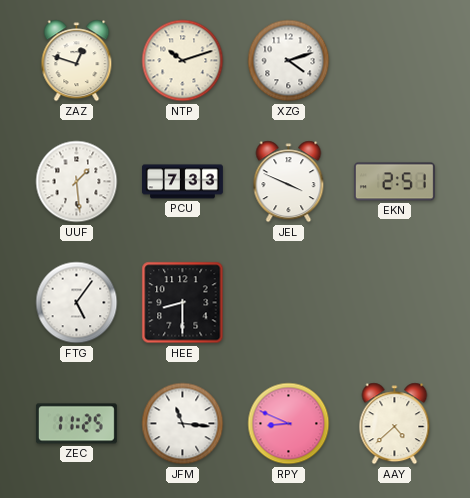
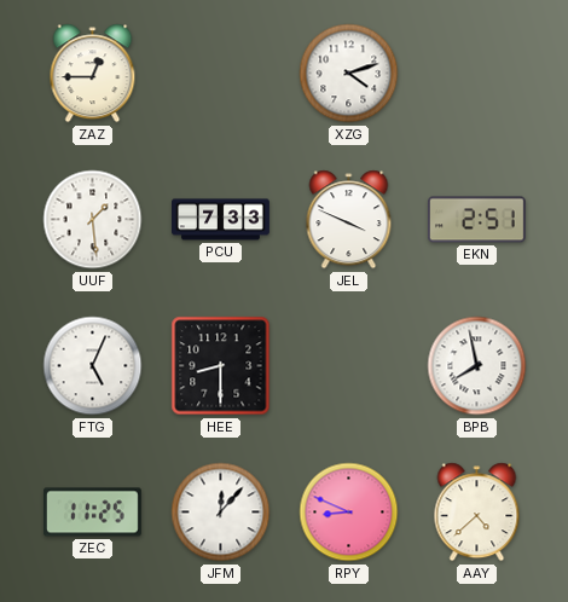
ZAZ: 12:48 -> 12:45 (93, 74)
NTP: 10:12 -> none (183, 61)
FTG: 5:06 -> 5:04 (93, 366)
BPB: none -> 7:58 (477, 366)
JFM: 11:16 -> 12:07 (221, 513)
